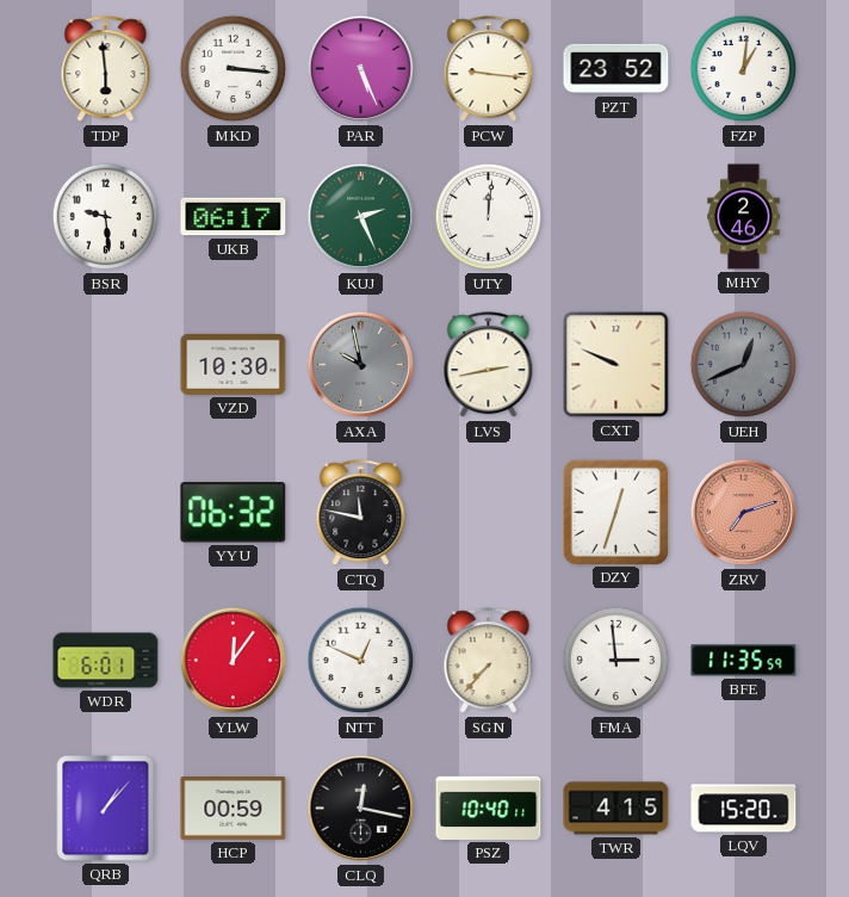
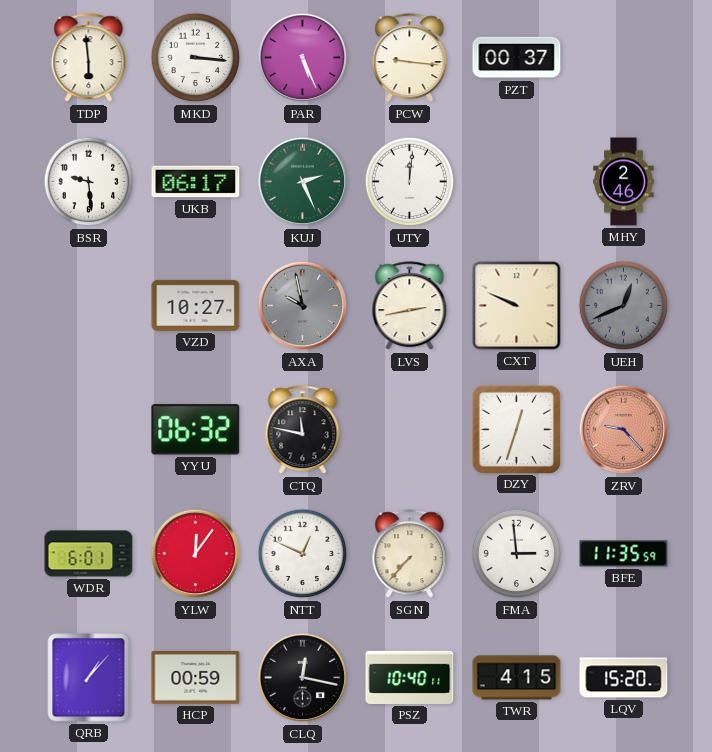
PZT: 23:52 -> 00:37 (517, 58)
FZP: 1:01 -> none (744, 69)
VZD: 10:30 -> 10:27 (196, 305)
ZRV: 7:12 -> 9:23 (624, 430)
